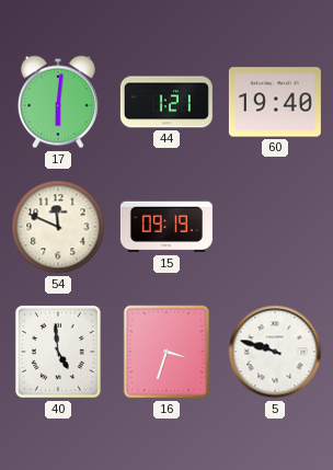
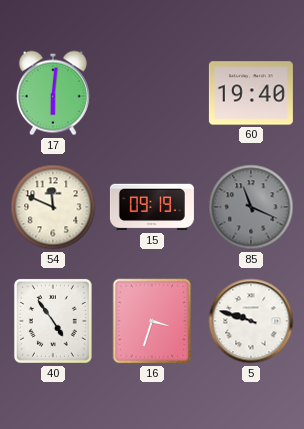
44: 1:21 -> none (166, 102)
85: none -> 11:19 (251, 207)
40: 4:59 -> 4:54 (53, 321)
